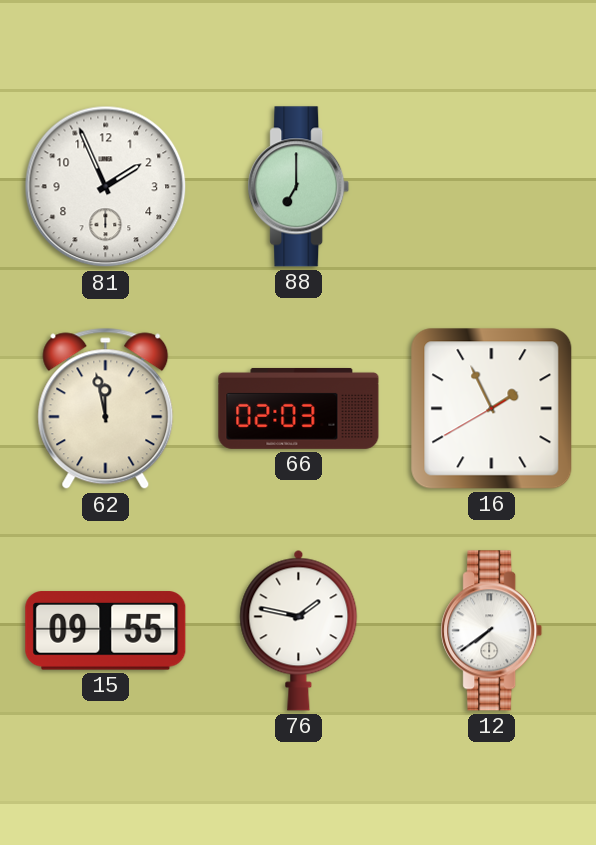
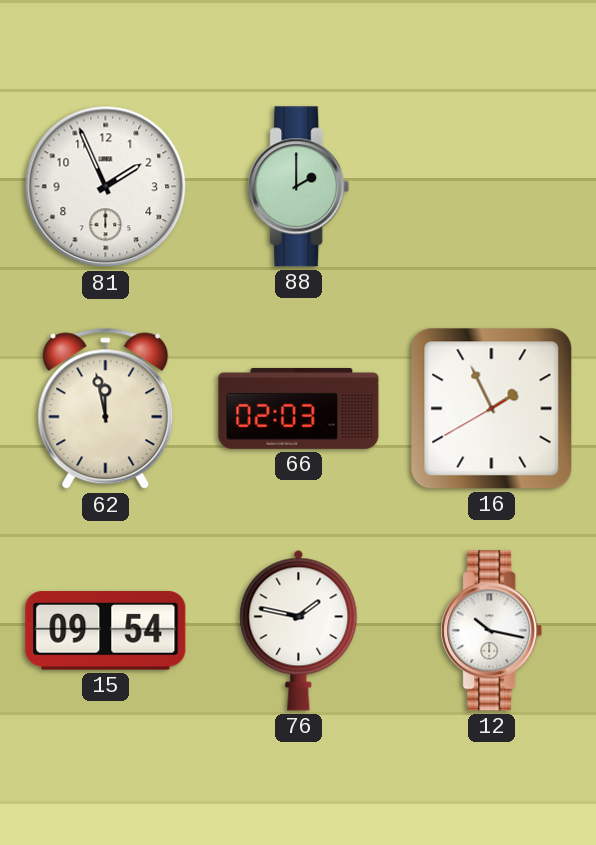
88: 7:00 -> 2:00 (299, 187)
15: 09:55 -> 09:54 (106, 631)
12: 7:39 -> 10:17 (492, 631)
